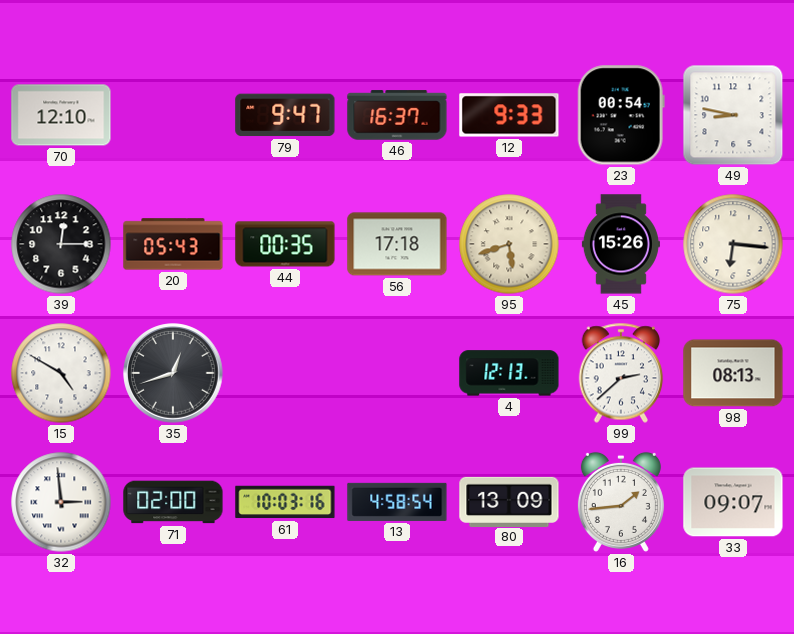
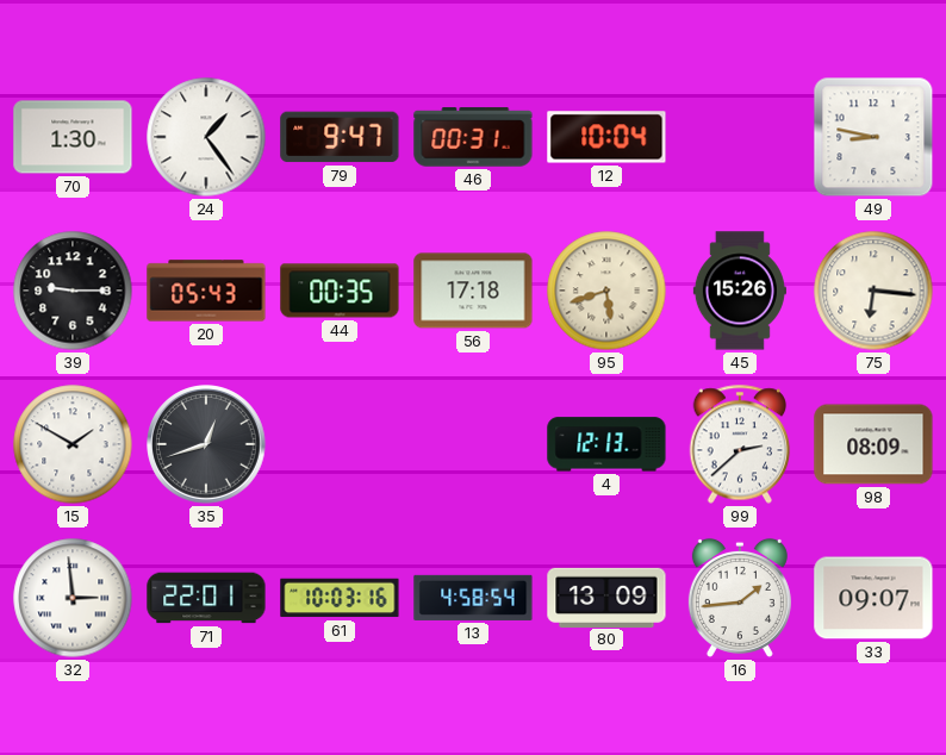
70: 12:10 -> 1:30 (73, 137)
24: none -> 1:24 (206, 137)
46: 16:37 -> 00:31 (473, 137)
12: 9:33 -> 10:04 (606, 137)
23: 00:54 -> none (621, 115)
39: 12:15 -> 9:15 (73, 291)
15: 4:50 -> 1:50 (73, 444)
98: 08:13 -> 08:09 (873, 444)
71: 02:00 -> 22:01 (206, 598)
